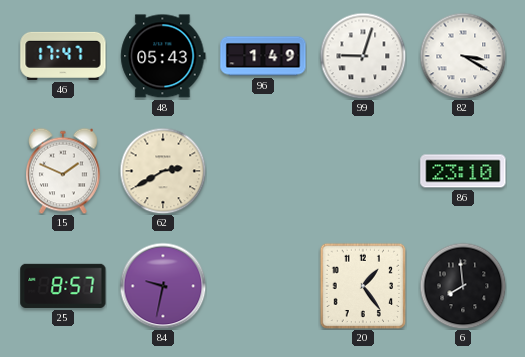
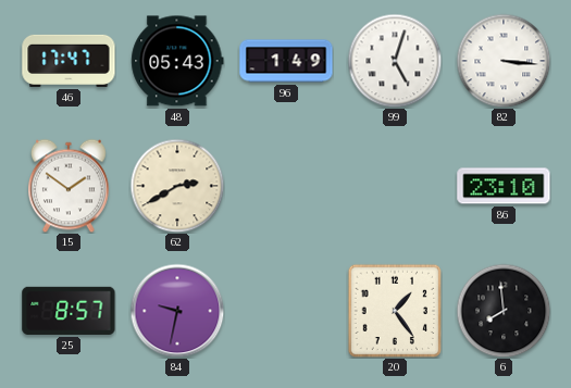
99: 9:03 -> 5:03 (395, 61)
82: 3:20 -> 3:16 (504, 61)
15: 1:49 -> 1:51 (70, 186)
